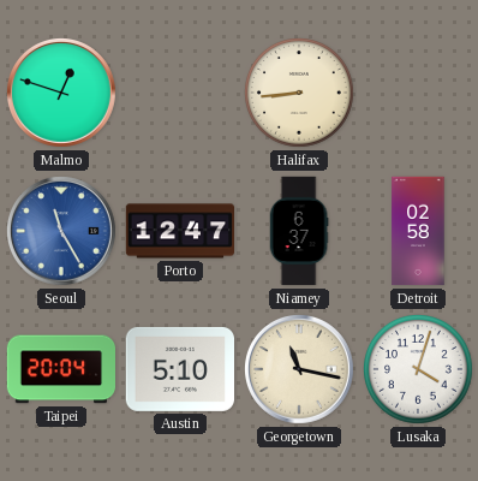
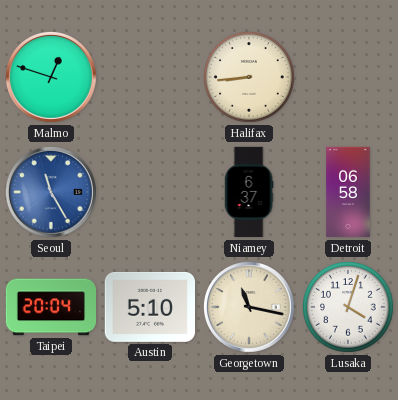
Porto: 12:47 -> none (180, 231)
Detroit: 02:58 -> 06:58 (348, 192)
